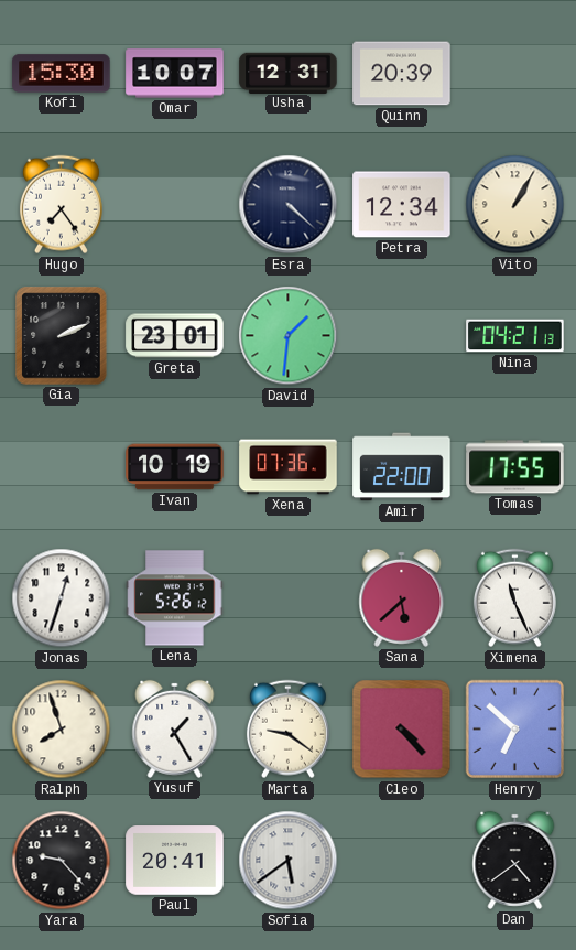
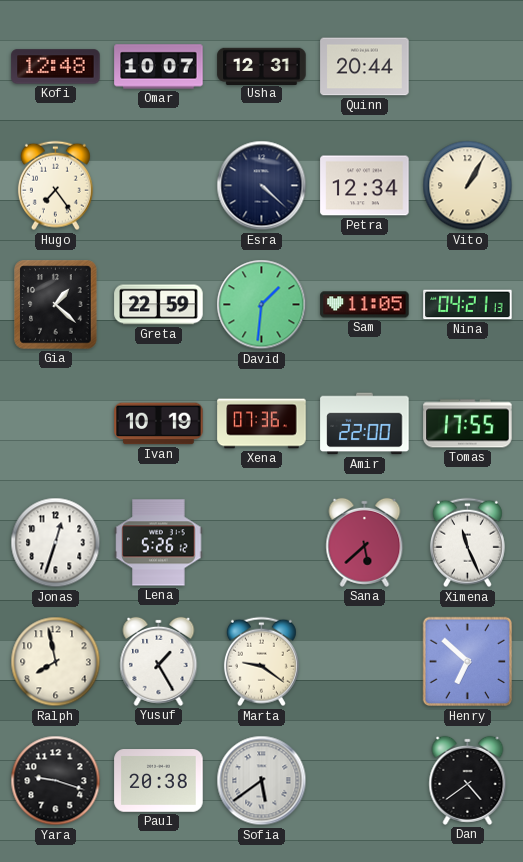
Kofi: 15:30 -> 12:48 (56, 67)
Quinn: 20:39 -> 20:44 (365, 67)
Gia: 2:11 -> 1:22 (56, 305)
Greta: 23:01 -> 22:59 (159, 305)
Sam: none -> 11:05 (365, 305)
Ralph: 7:57 -> 7:58 (56, 662)
Cleo: 4:23 -> none (402, 730)
Yara: 9:23 -> 9:18 (56, 781)
Paul: 20:41 -> 20:38 (159, 781)
